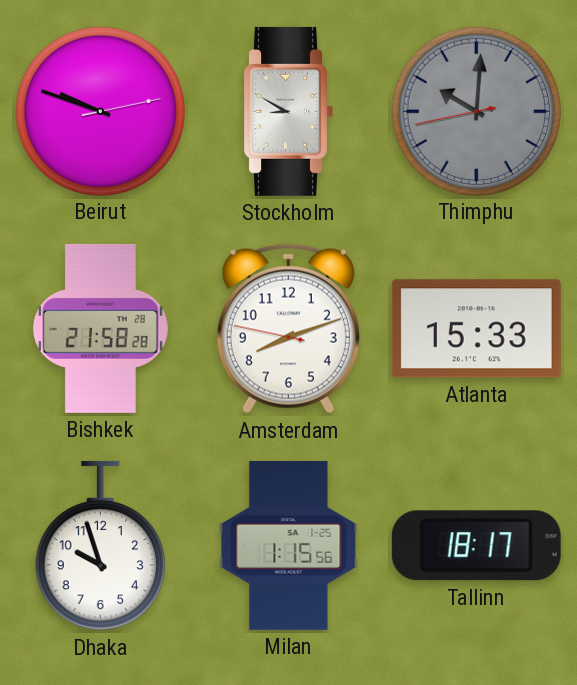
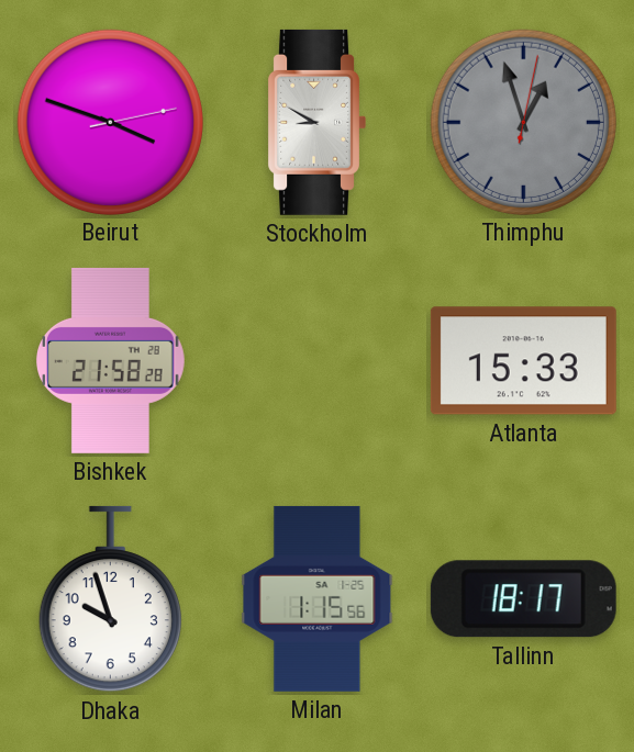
Beirut: 9:48 -> 3:48 (110, 122)
Thimphu: 10:00 -> 12:57 (523, 122)
Amsterdam: 8:11 -> none (288, 329)
